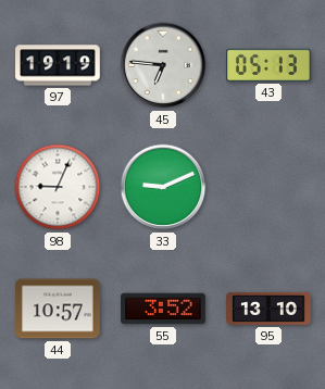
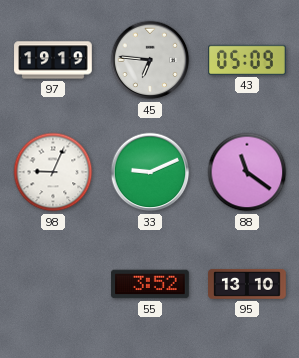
43: 05:13 -> 05:09 (247, 60)
88: none -> 11:21 (247, 172)
44: 10:57 -> none (58, 309)
